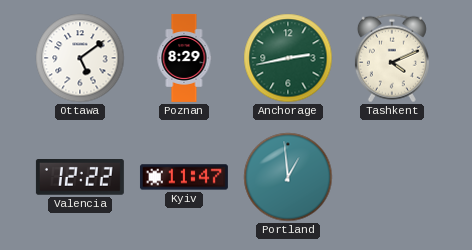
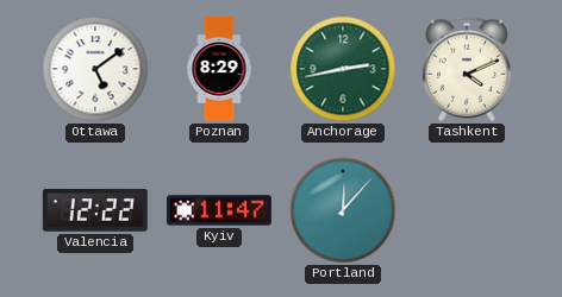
Portland: 12:59 -> 12:07 (343, 210)
